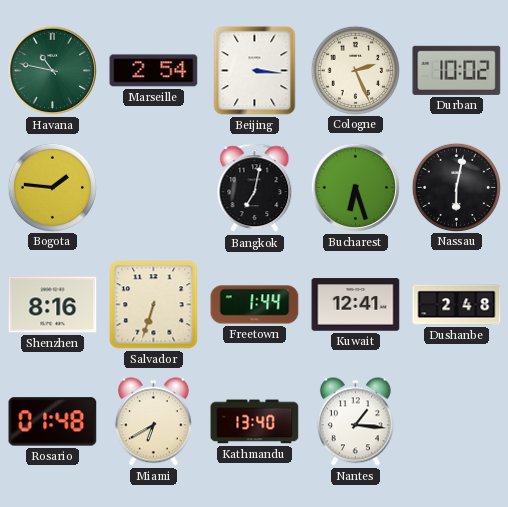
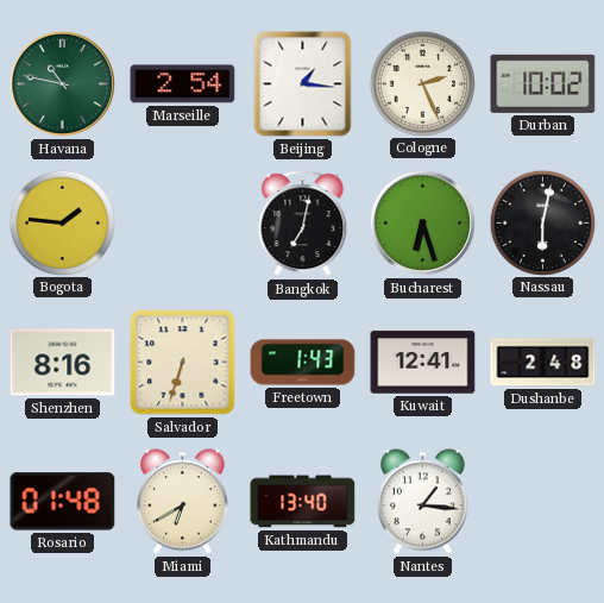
Beijing: 3:16 -> 1:16 (303, 84)
Freetown: 1:44 -> 1:43 (303, 363)
